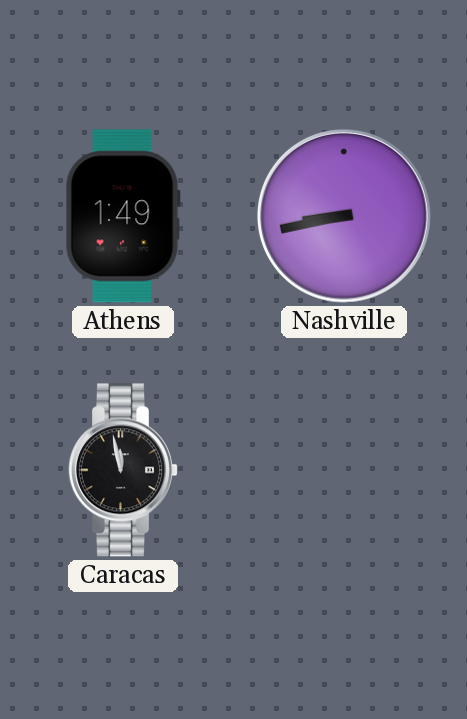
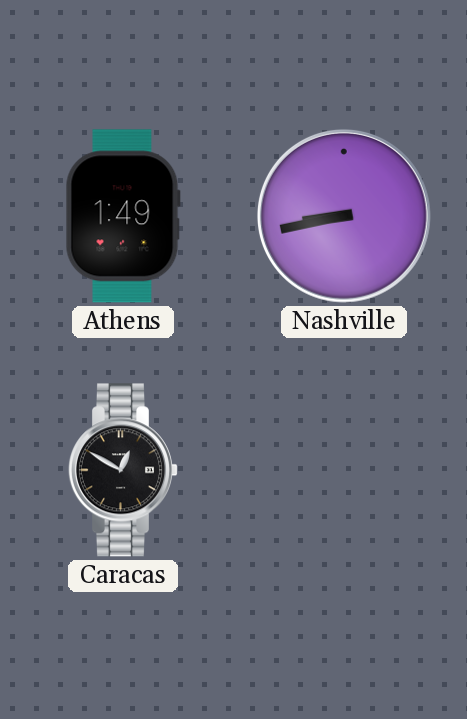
Caracas: 11:58 -> 12:50 (123, 470)
